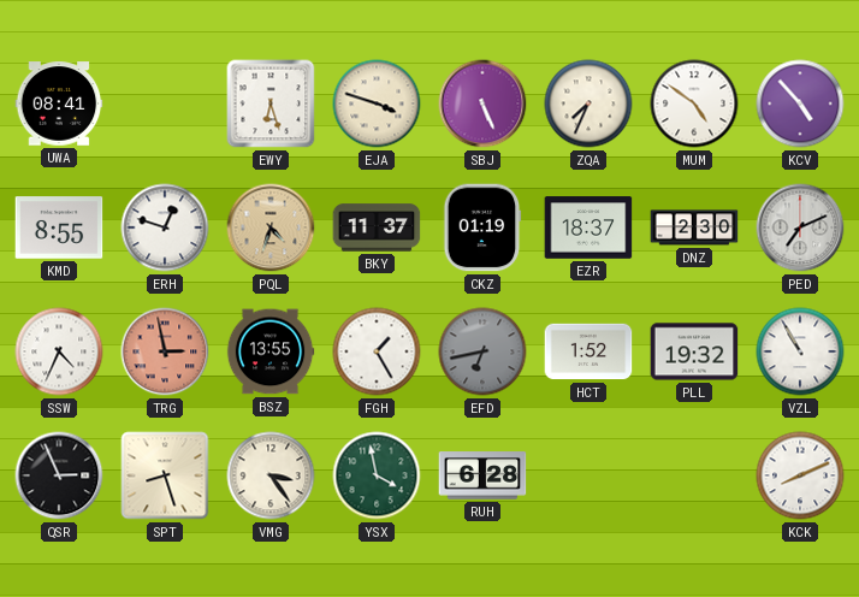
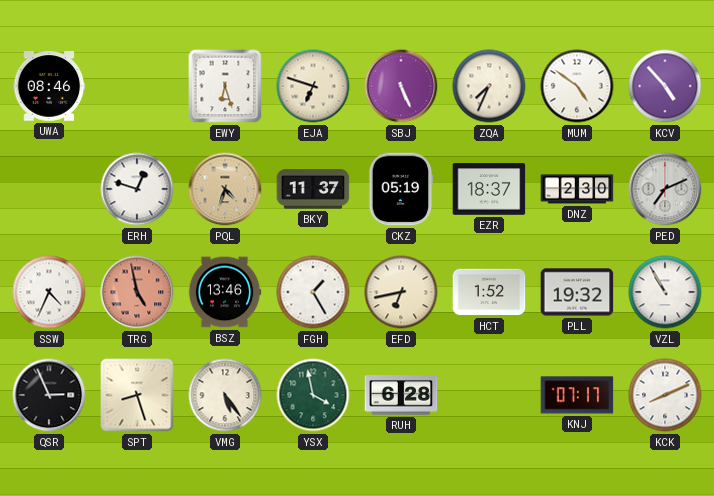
UWA: 08:41 -> 08:46 (49, 86)
EJA: 3:48 -> 6:48 (313, 86)
KMD: 8:55 -> none (59, 227)
CKZ: 01:19 -> 05:19 (401, 189)
TRG: 2:58 -> 4:58 (137, 292)
BSZ: 13:55 -> 13:46 (225, 292)
EFD dial: grey -> cream (401, 292)
VMG: 3:24 -> 5:24 (225, 395)
KNJ: none -> 07:17 (577, 395)
